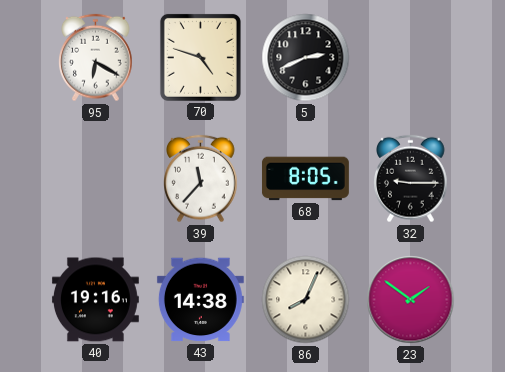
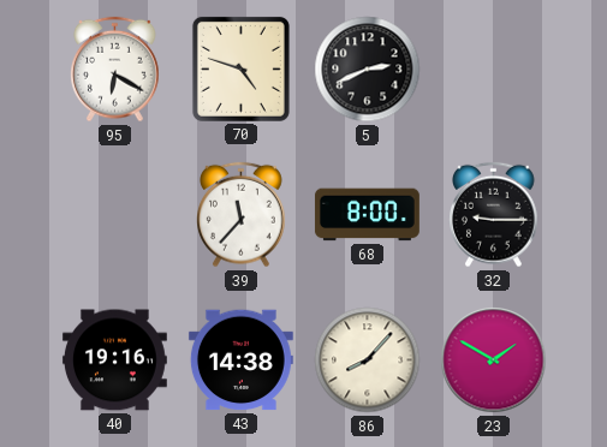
68: 8:05 -> 8:00 (367, 215)
86: 8:04 -> 8:07 (368, 360)
23: 1:51 -> 1:50 (494, 360)
